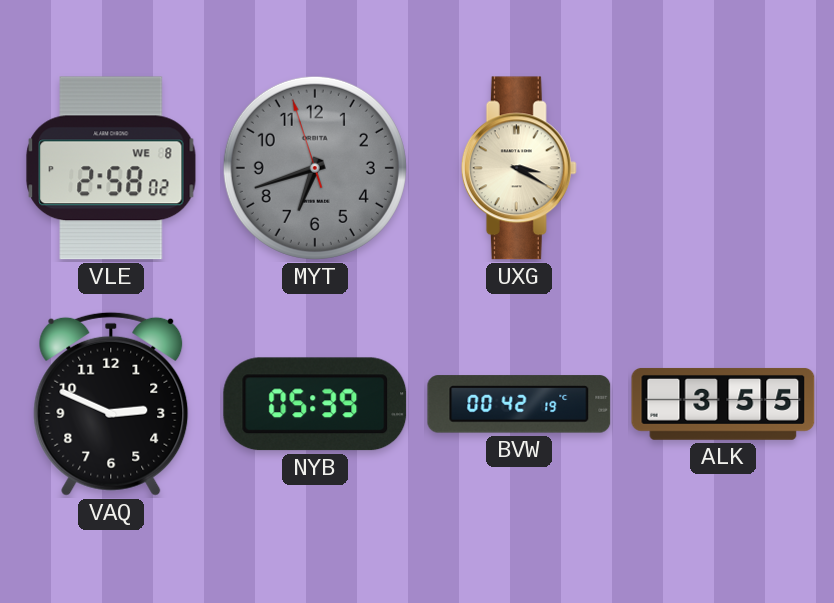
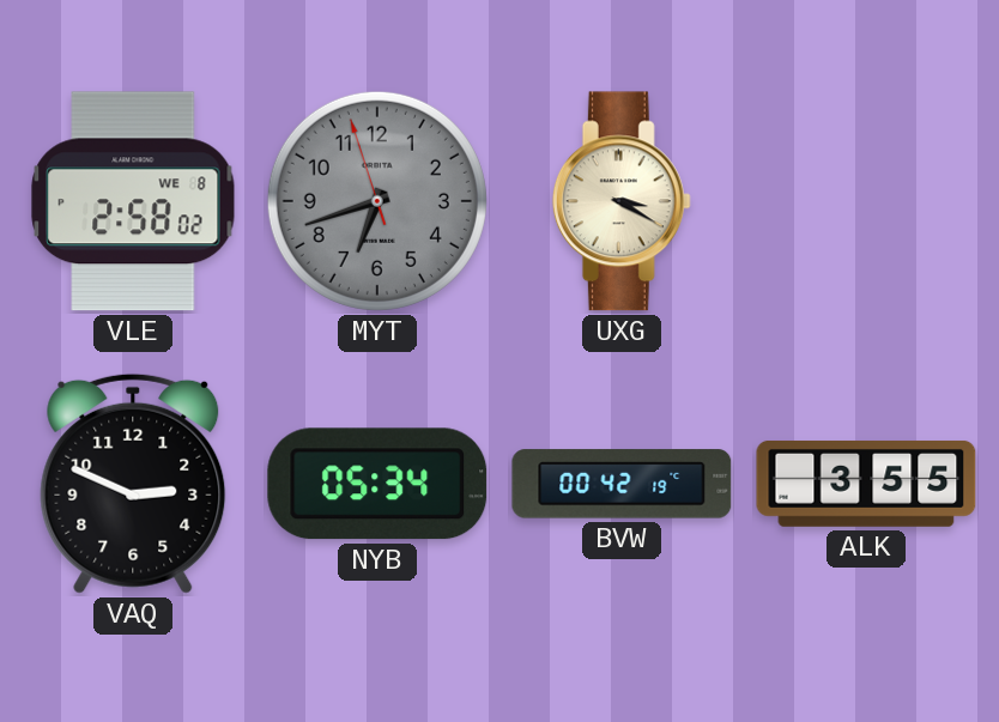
NYB: 05:39 -> 05:34 (377, 484)
